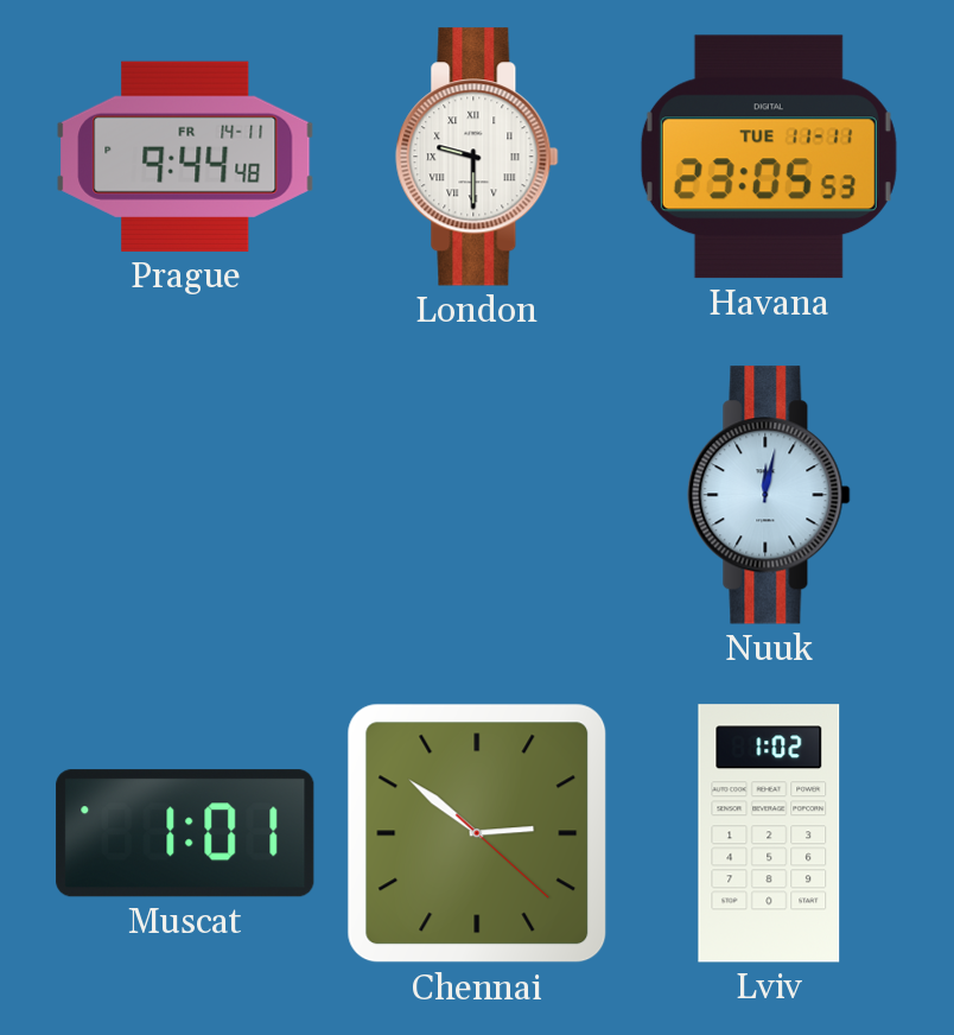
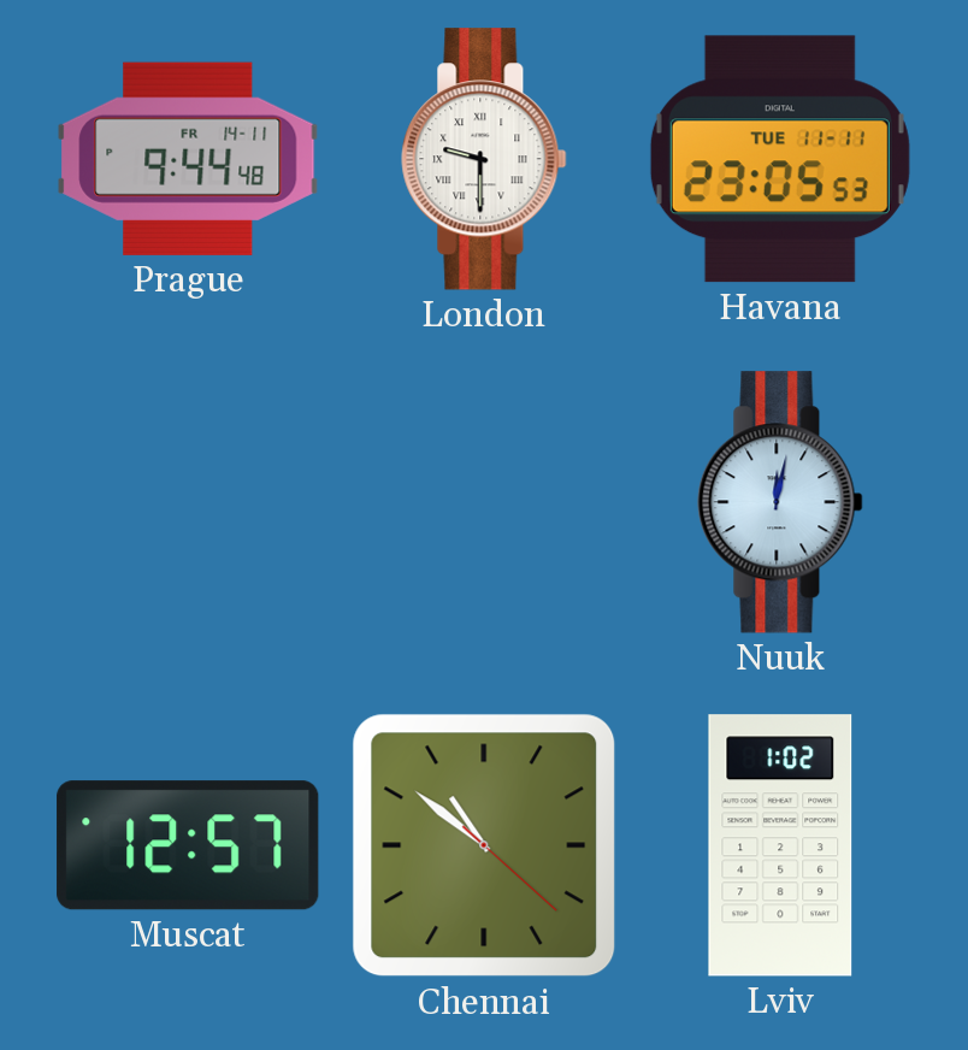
Muscat: 1:01 -> 12:57 (188, 845)
Chennai: 2:51 -> 10:51 (484, 845)
